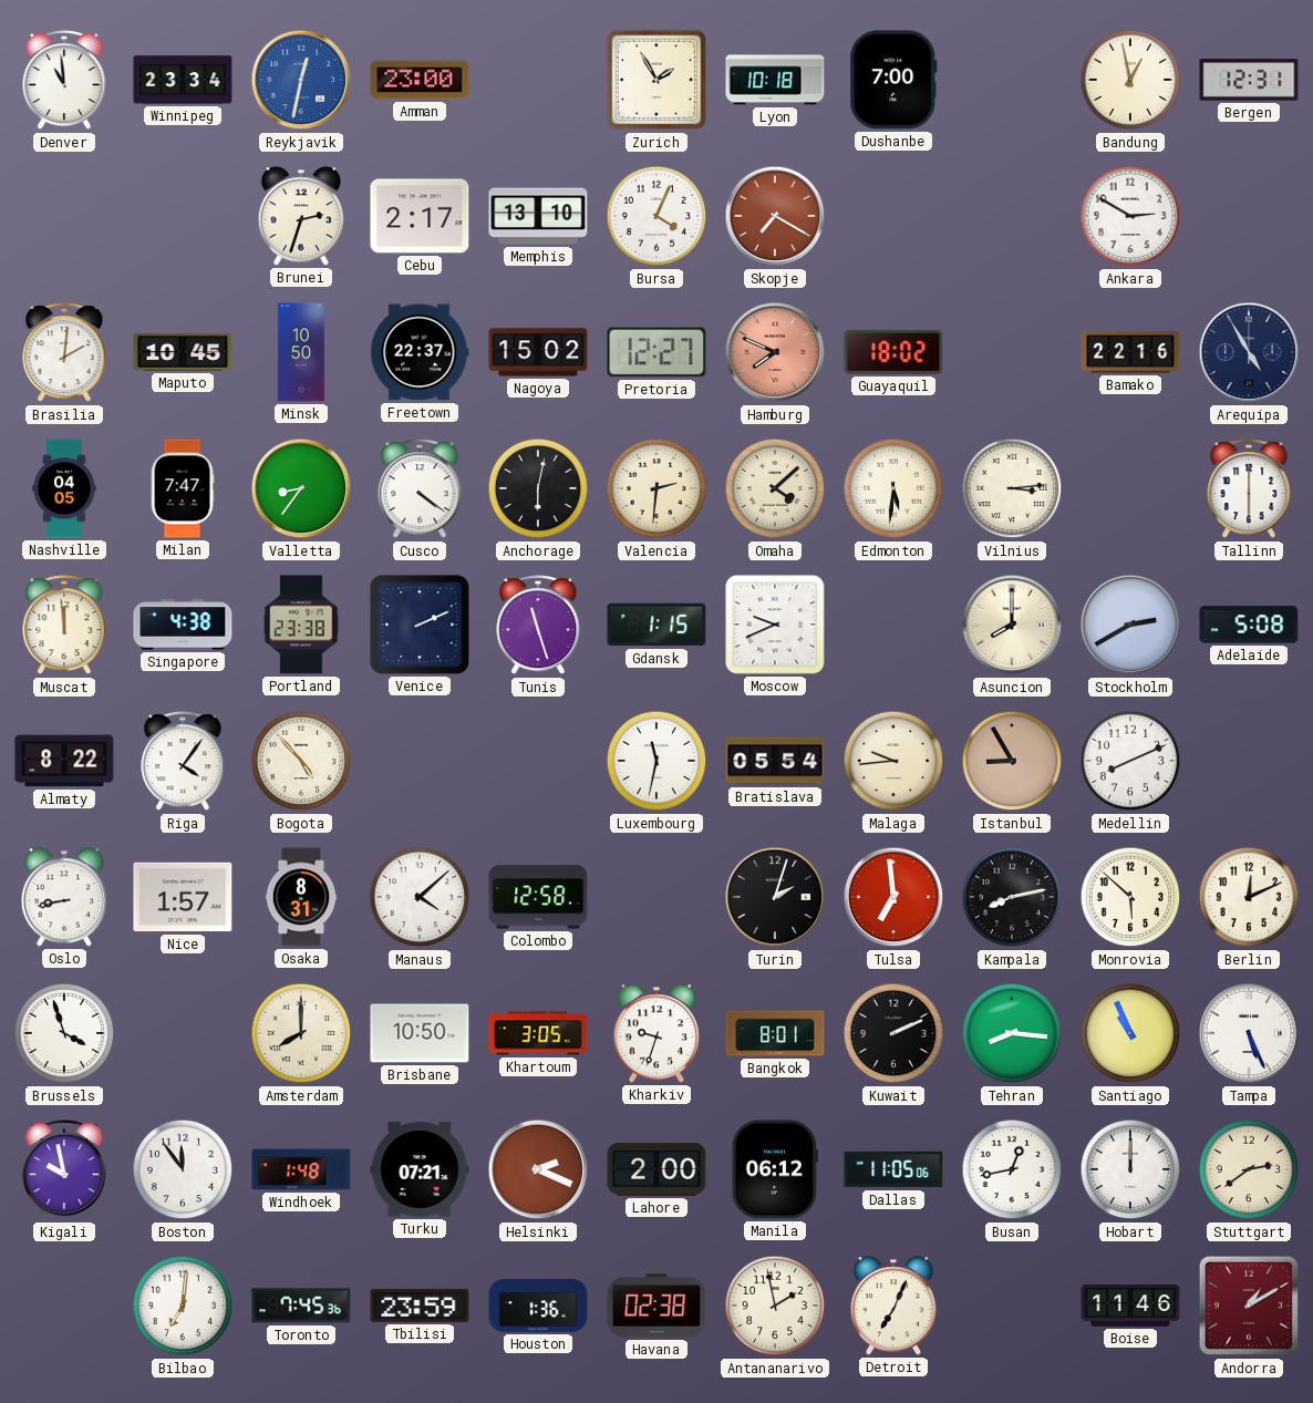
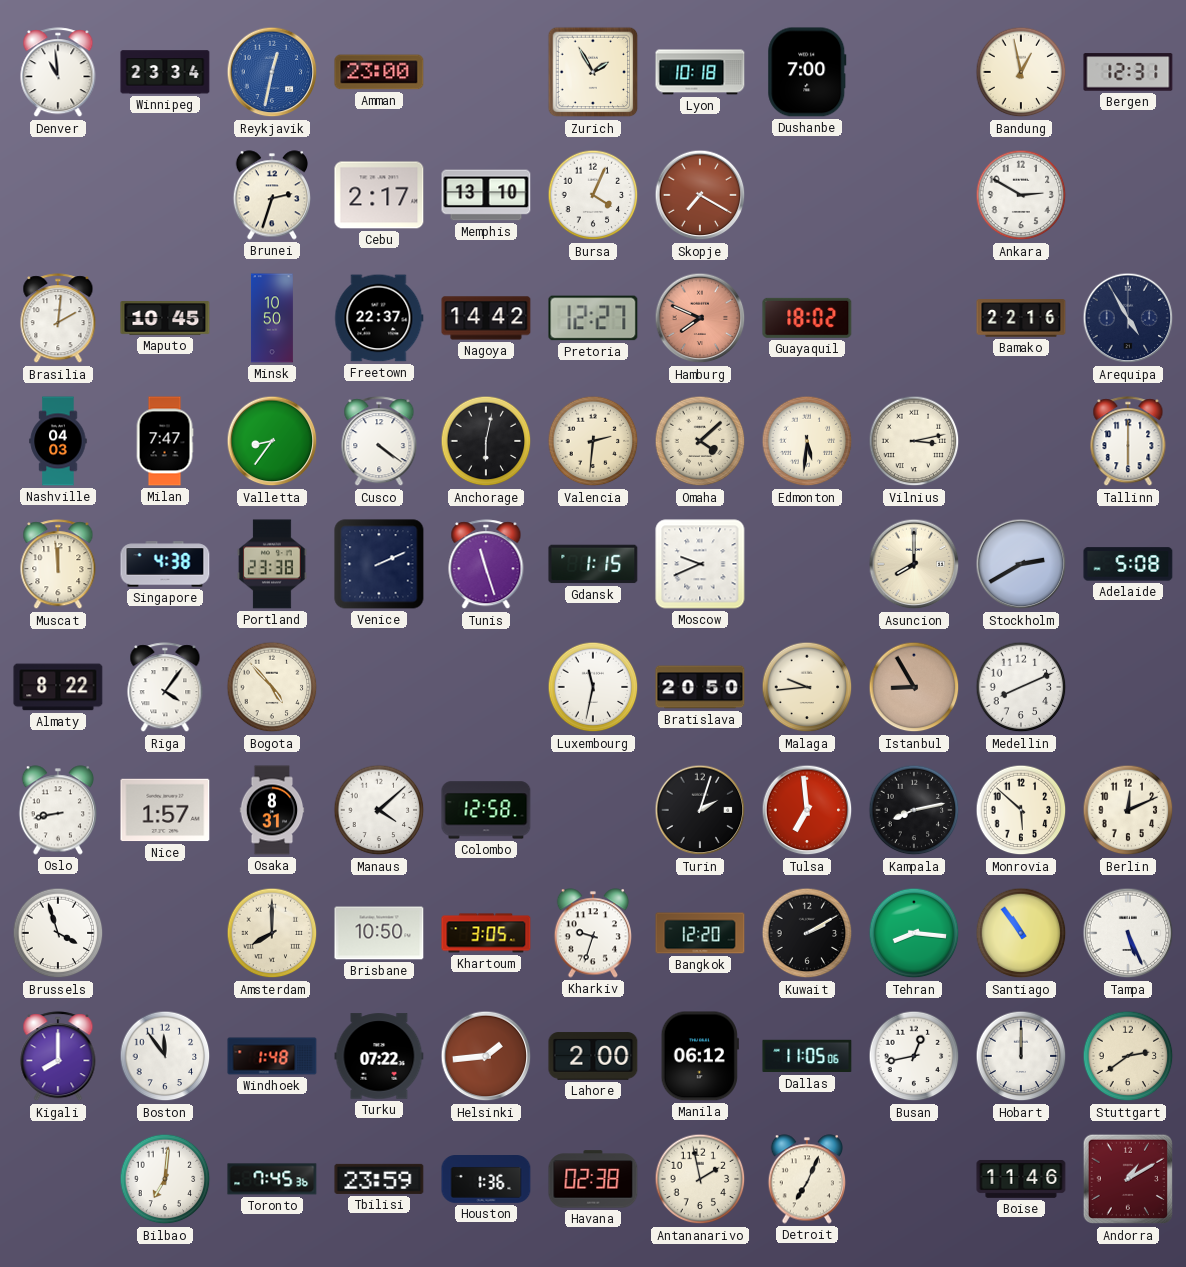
Nagoya: 15:02 -> 14:42 (486, 318)
Nashville: 04:05 -> 04:03 (58, 441)
Vilnius: 3:14 -> 3:13 (914, 441)
Bratislava: 05:54 -> 20:50 (700, 687)
Bangkok: 8:01 -> 12:20 (700, 933)
Kuwait: 2:11 -> 2:10 (807, 933)
Santiago: 10:56 -> 10:54 (1021, 933)
Kigali: 9:58 -> 8:00 (58, 1057)
Turku: 07:21 -> 07:22 (379, 1056)
Helsinki: 2:19 -> 1:44 (486, 1056)
